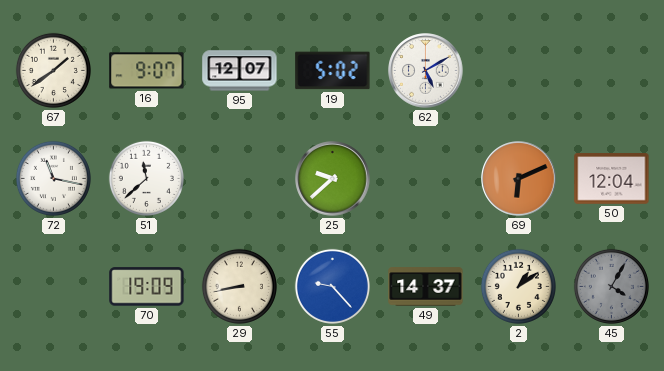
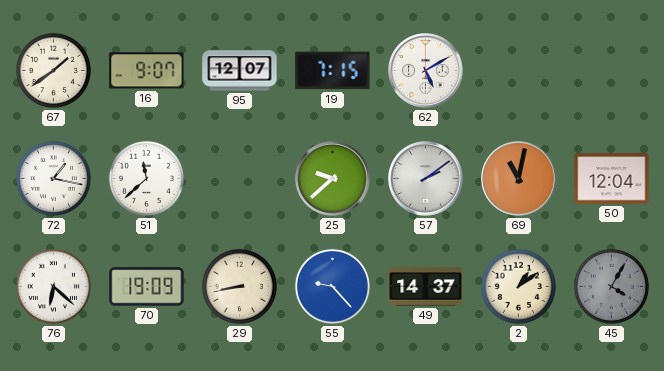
19: 5:02 -> 7:15 (333, 71)
72: 11:17 -> 1:17 (53, 178)
57: none -> 2:09 (426, 179)
69: 6:11 -> 11:02 (519, 179)
76: none -> 6:22 (53, 286)
